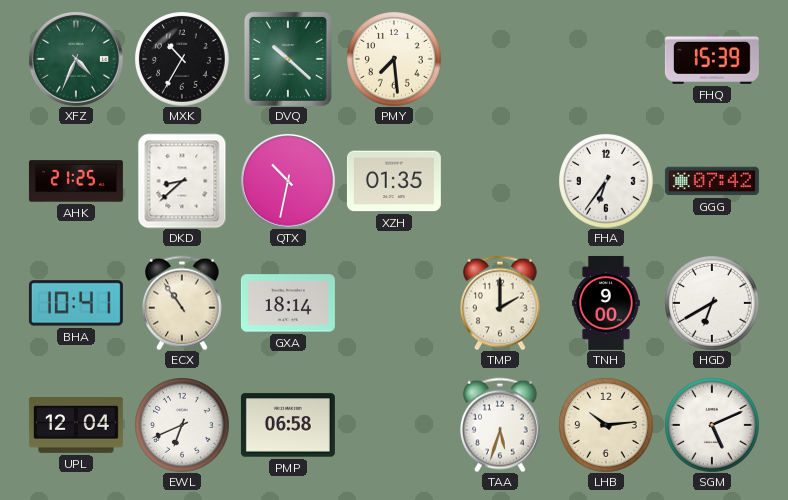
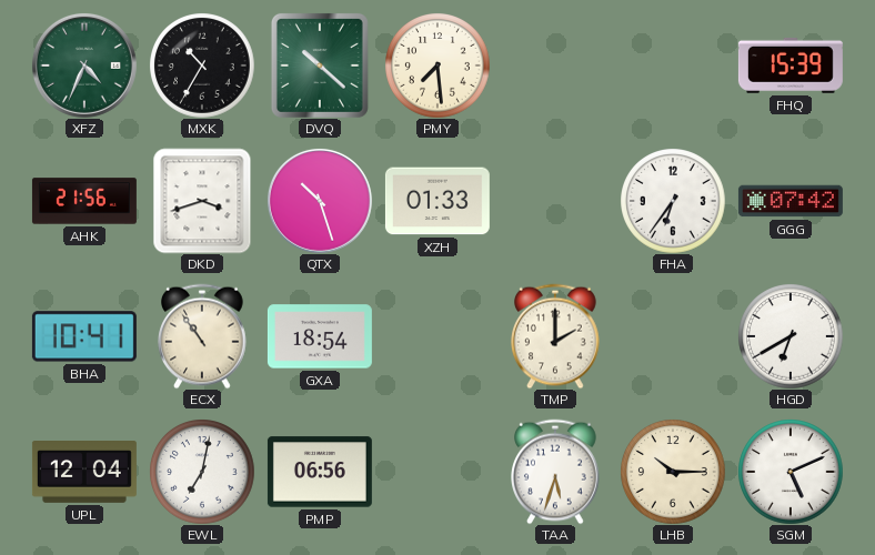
AHK: 21:25 -> 21:56 (84, 201)
DKD: 8:38 -> 3:42 (202, 201)
QTX: 10:32 -> 10:27 (320, 201)
XZH: 01:35 -> 01:33 (438, 201)
GXA: 18:14 -> 18:54 (320, 336)
TNH: 9:00 -> none (607, 303)
EWL: 6:41 -> 7:02 (202, 472)
PMP: 06:58 -> 06:56 (320, 472)
LHB: 10:14 -> 10:15 (673, 472)
